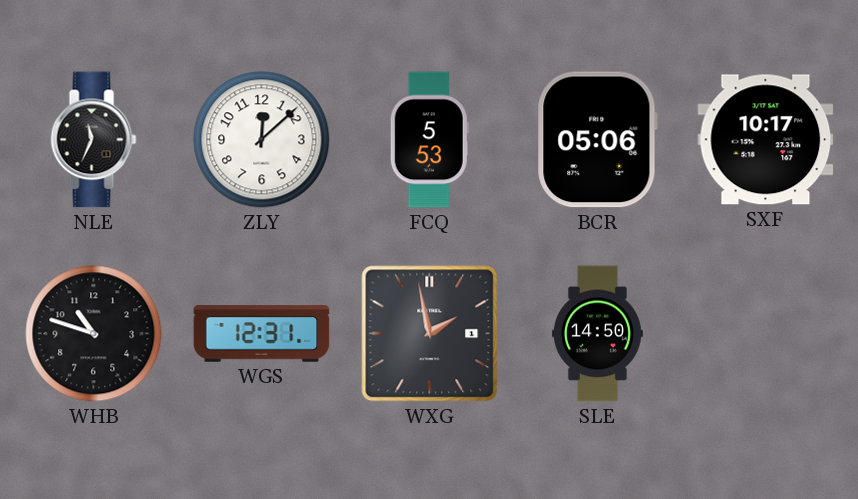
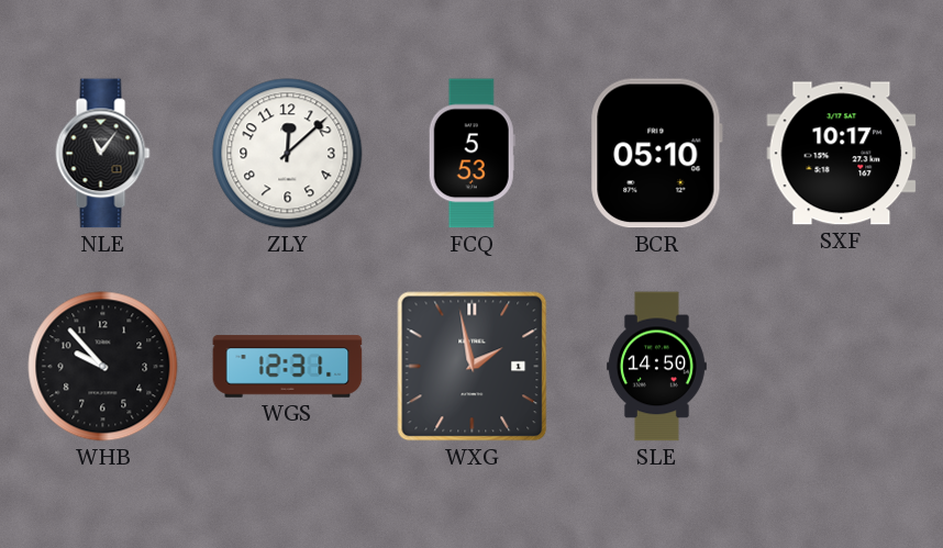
NLE: 11:34 -> 11:06 (103, 154)
BCR: 05:06 -> 05:10 (656, 154)
WHB: 10:48 -> 9:53 (103, 367)
